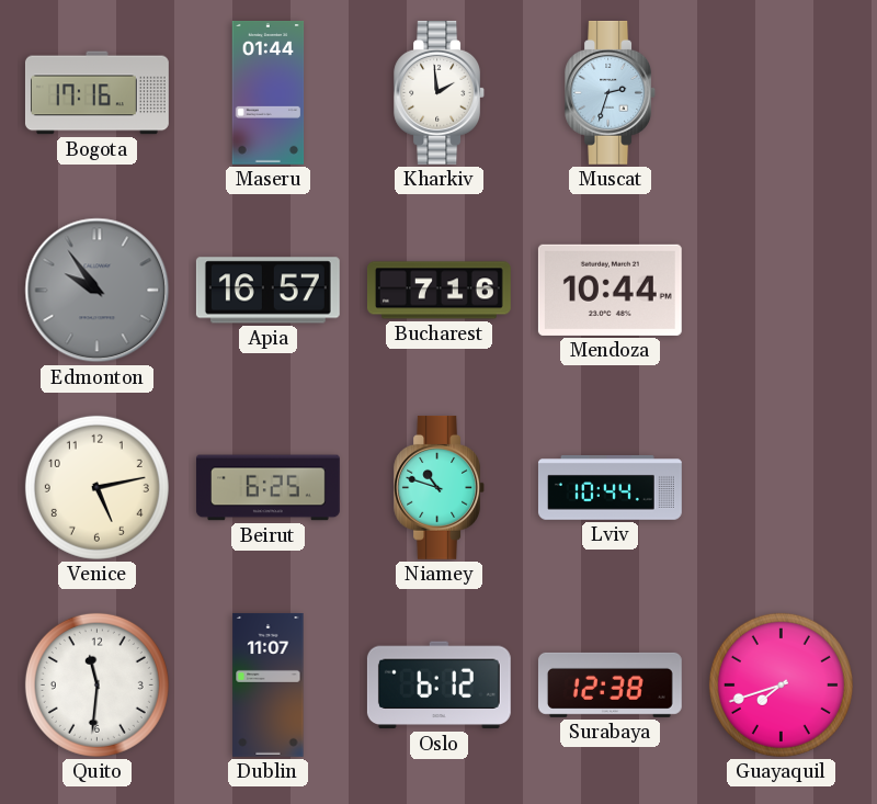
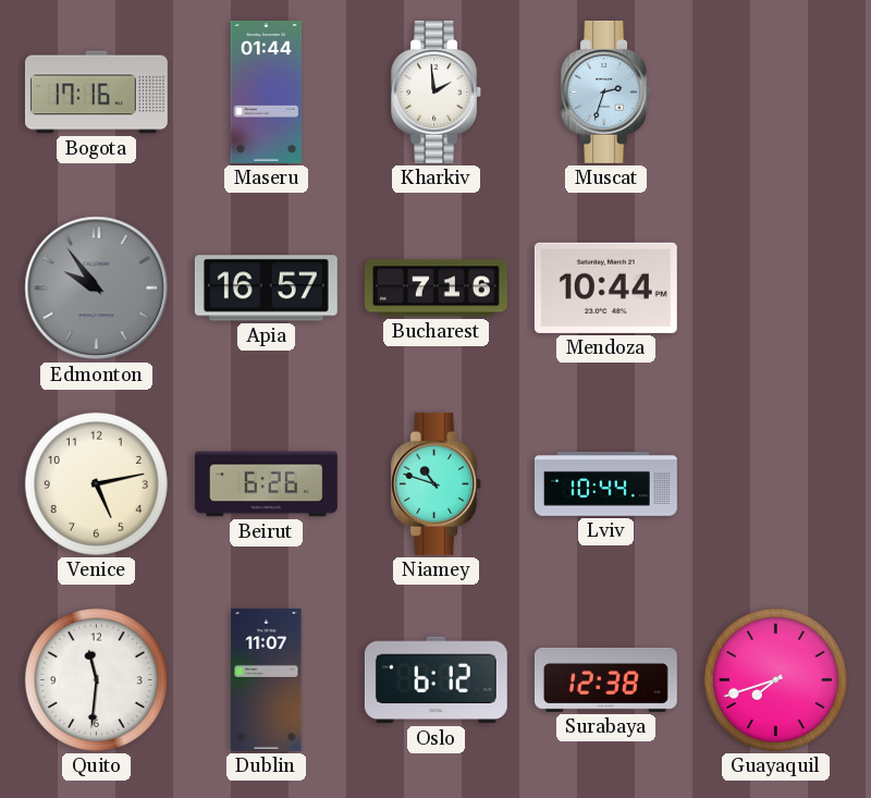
Beirut: 6:25 -> 6:26 (266, 484)
